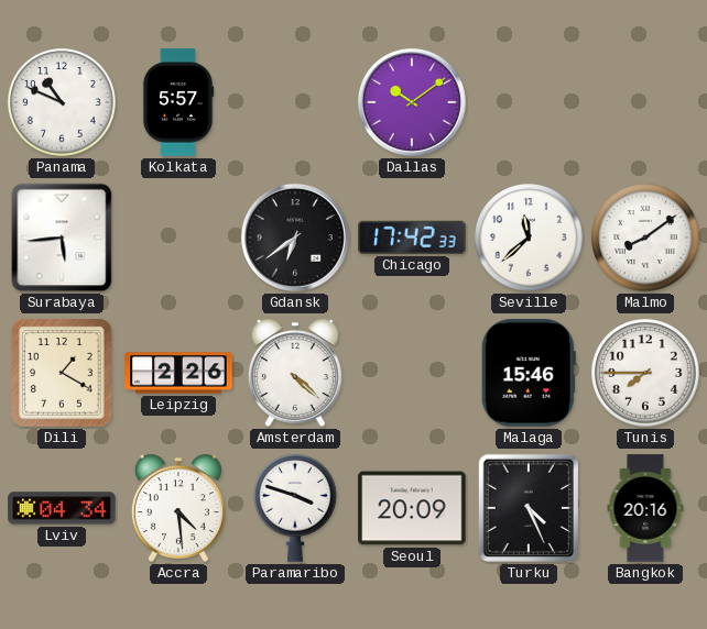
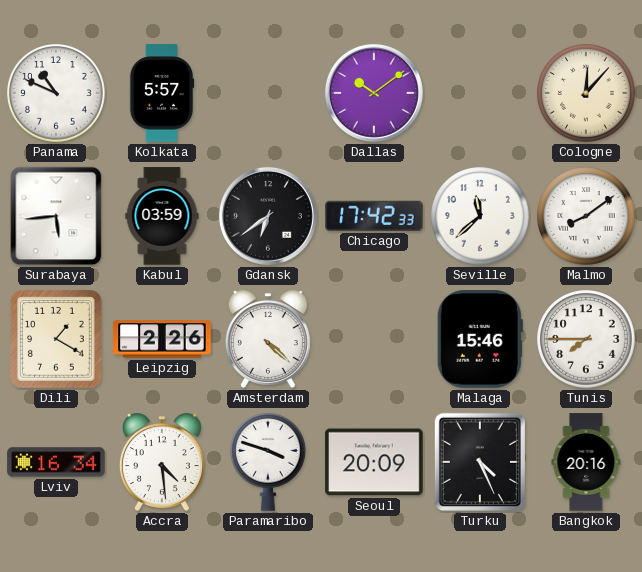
Cologne: none -> 12:07 (586, 93)
Kabul: none -> 03:59 (162, 216)
Lviv: 04:34 -> 16:34 (56, 462)
